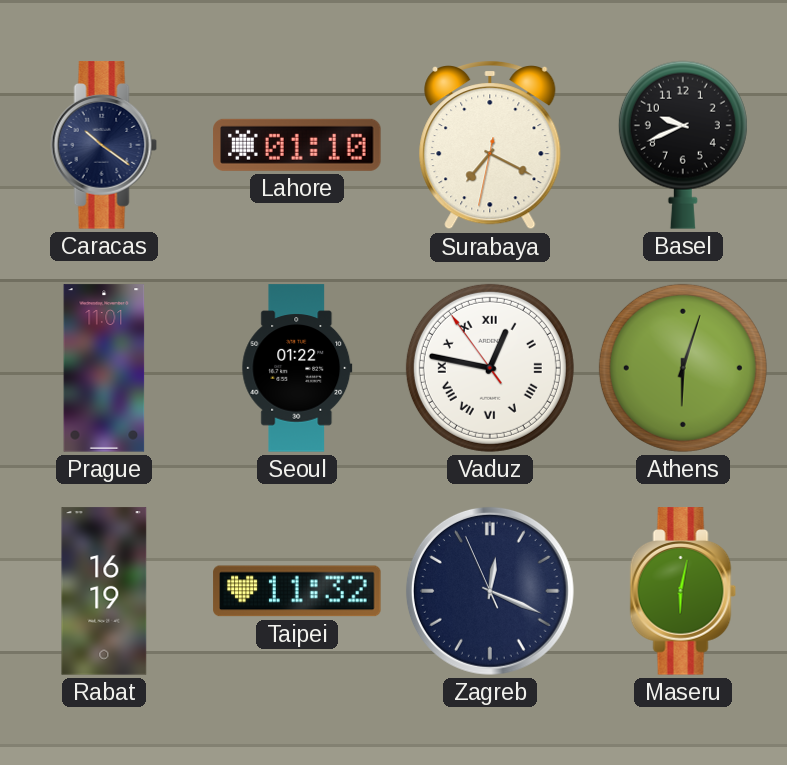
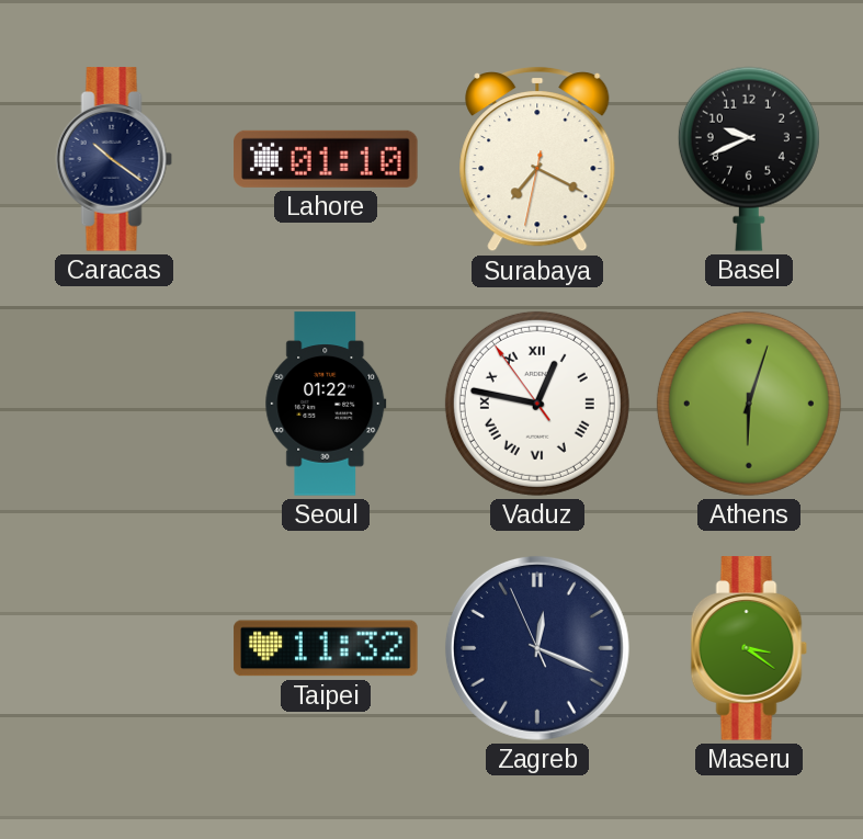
Prague: 11:01 -> none (104, 368)
Rabat: 16:19 -> none (104, 591)
Maseru: 6:02 -> 3:21 (749, 648)
